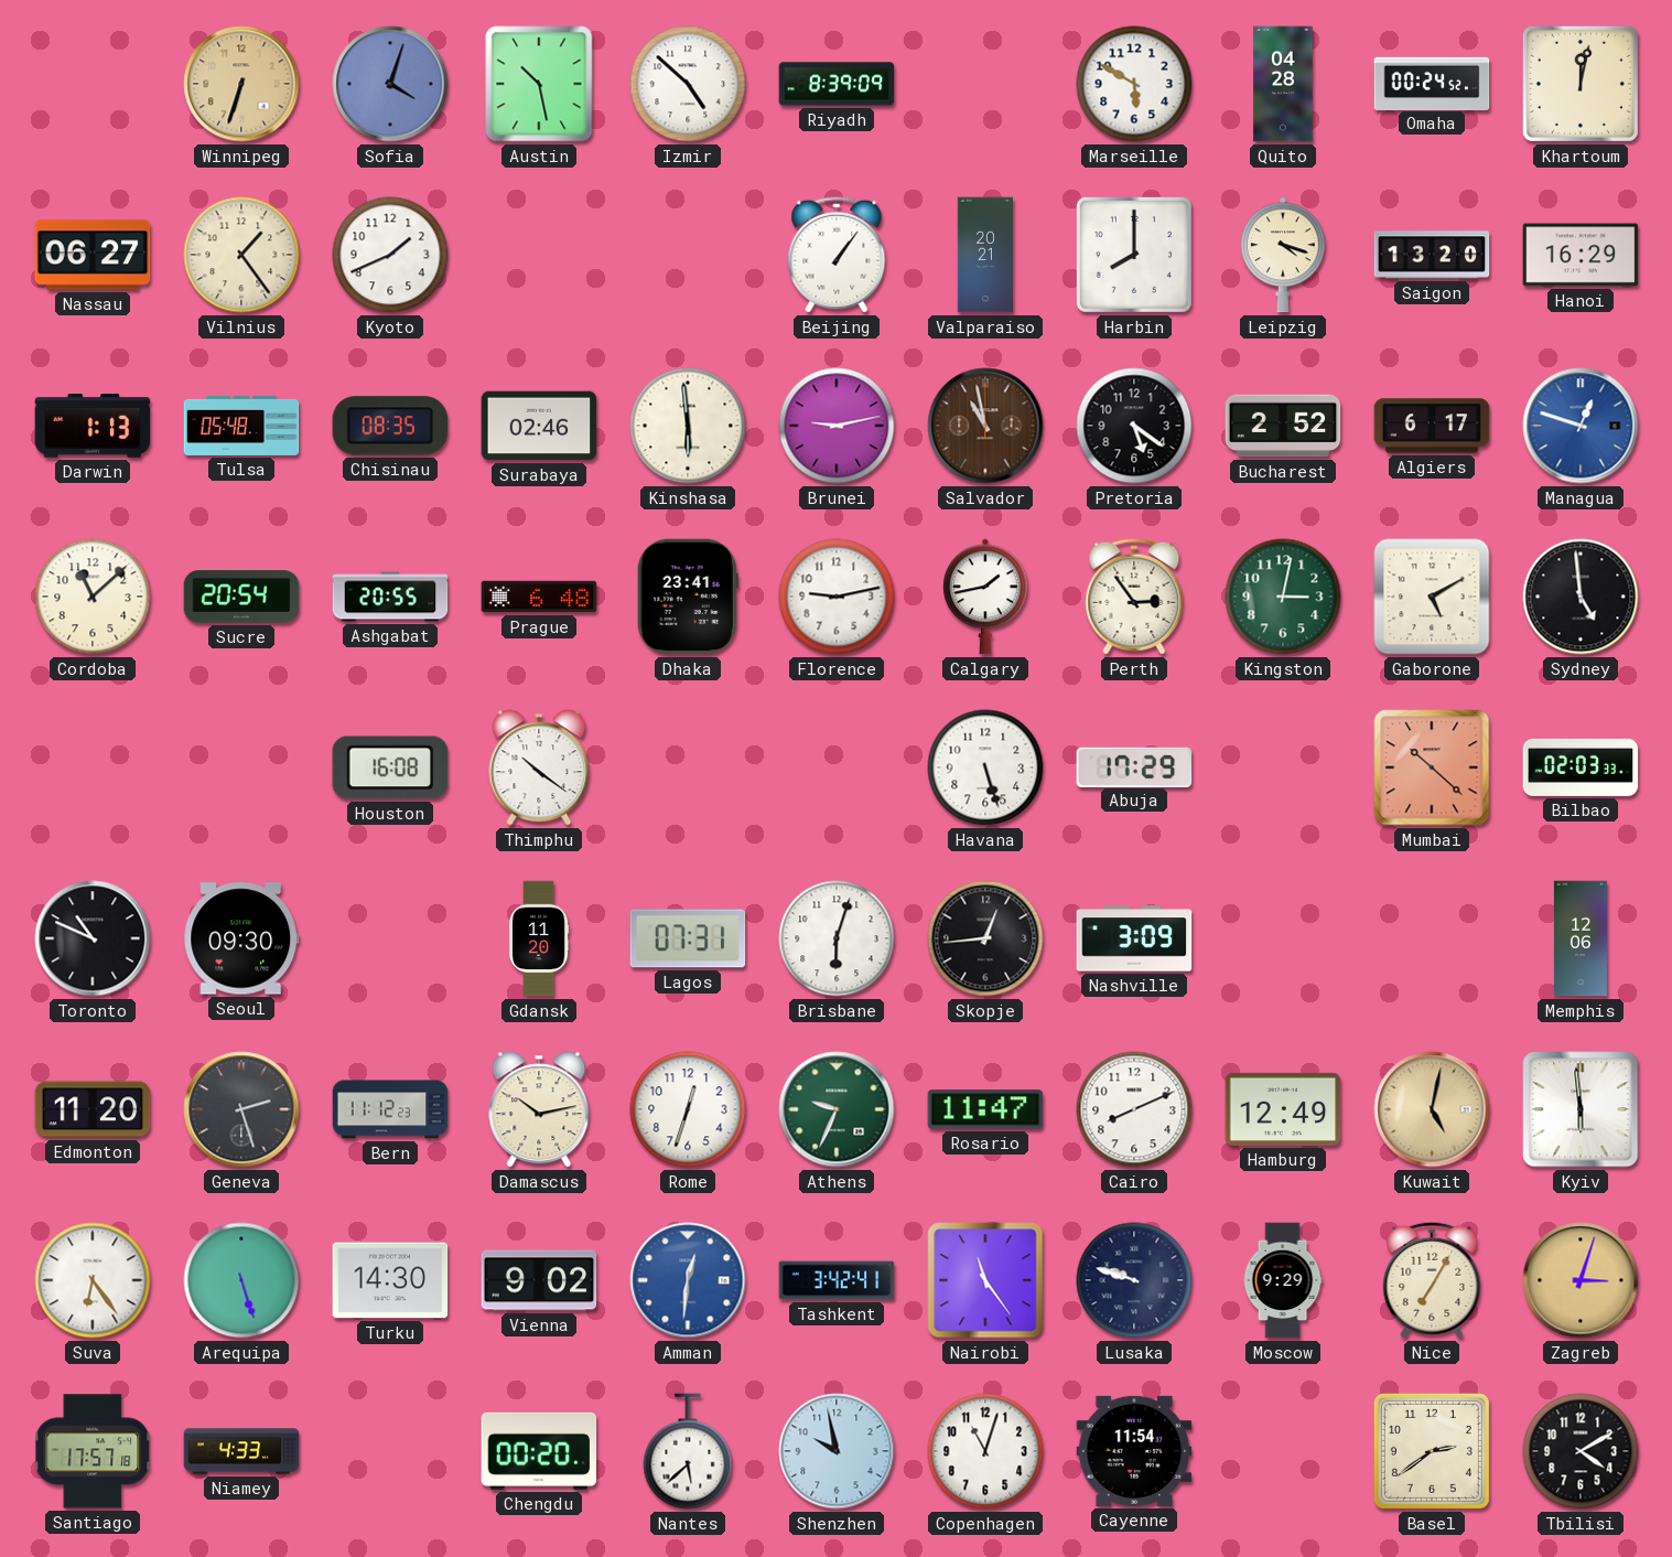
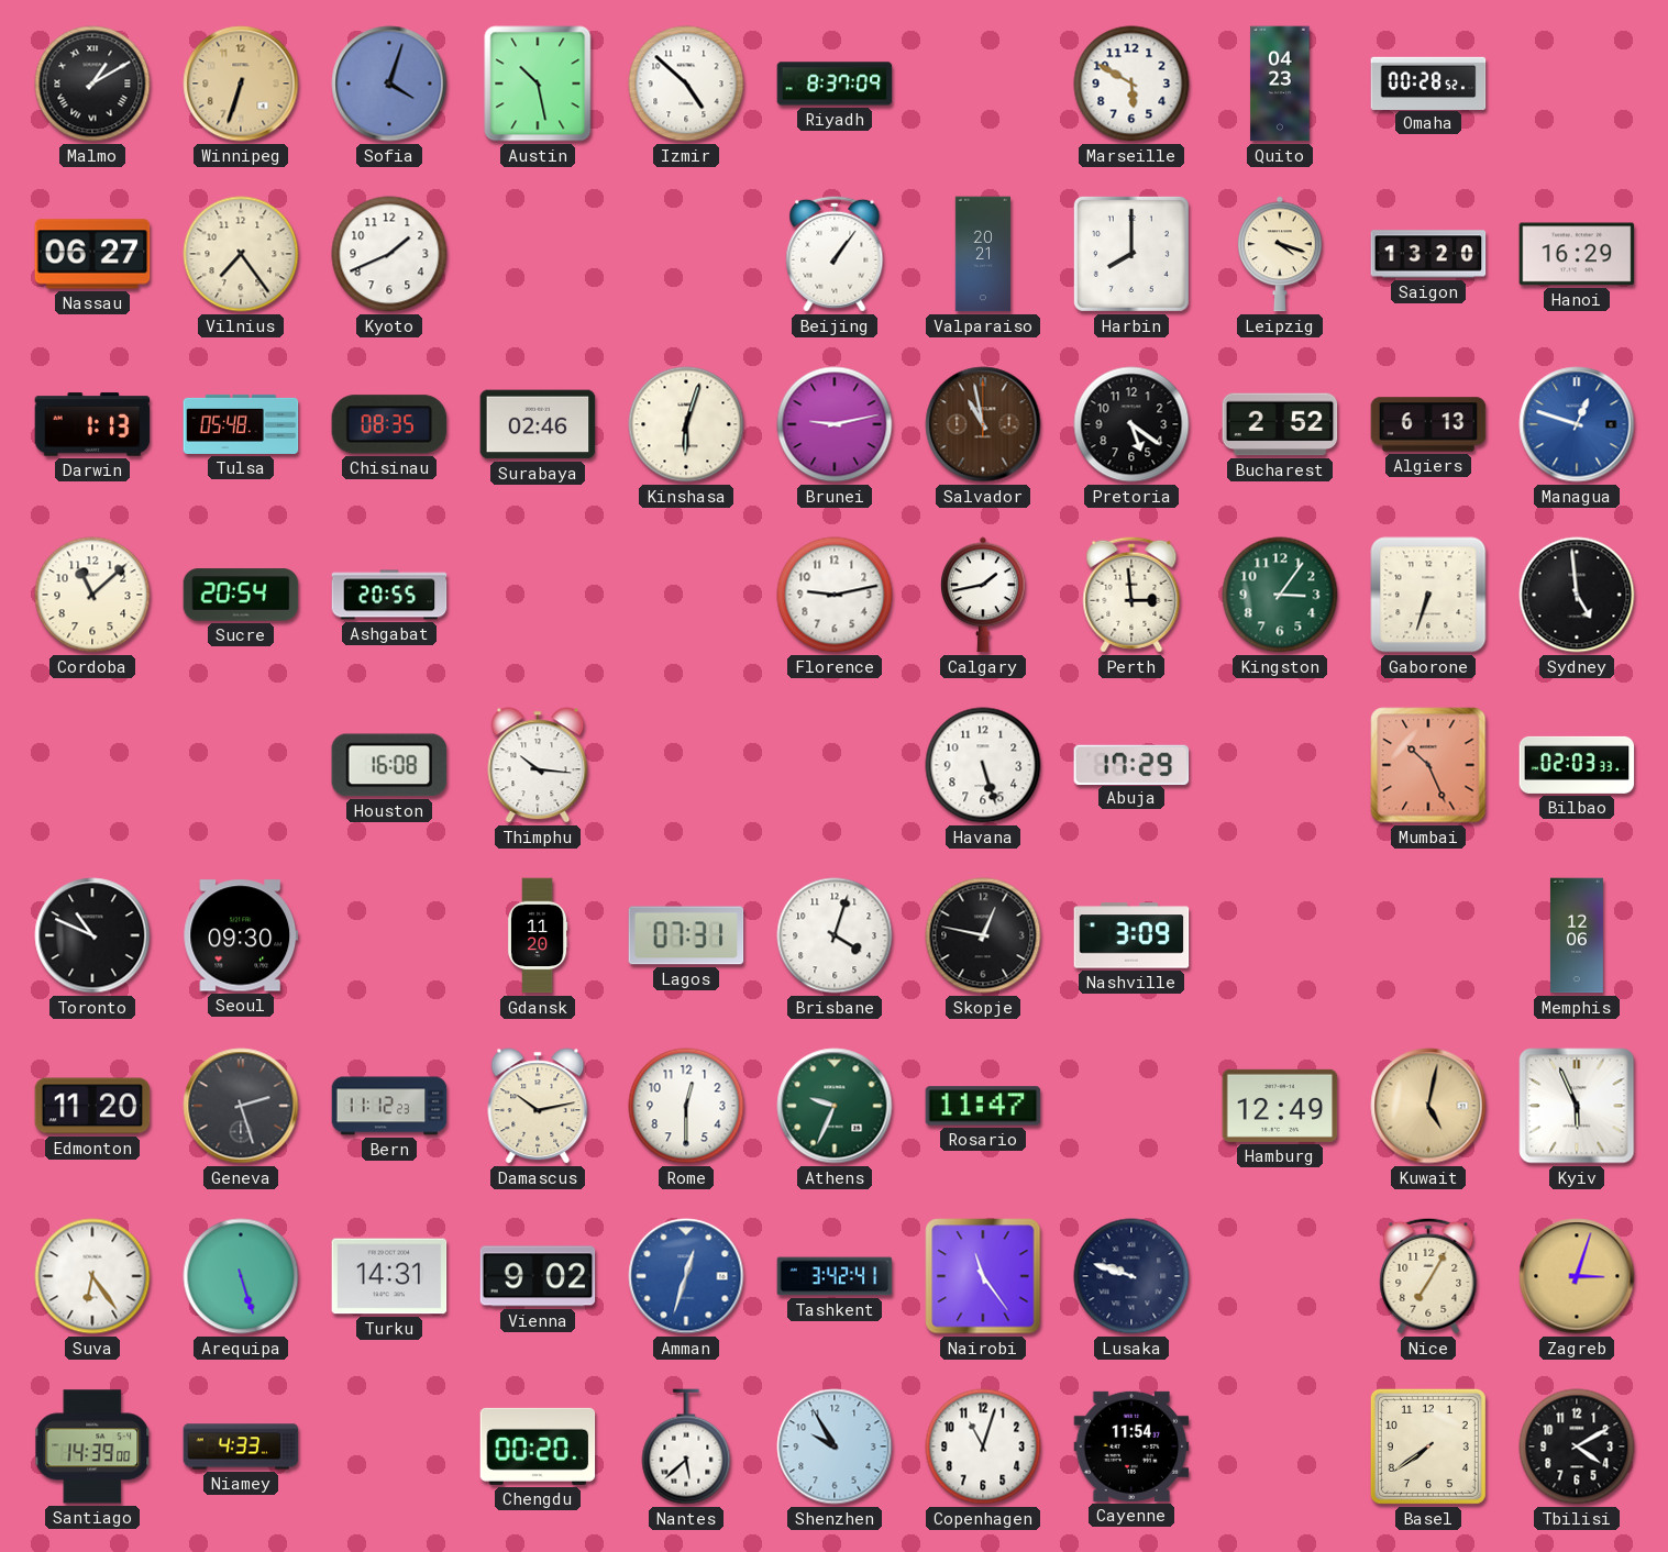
Malmo: none -> 1:10 (92, 84)
Riyadh: 8:39 -> 8:37 (835, 84)
Quito: 04:28 -> 04:23 (1280, 84)
Omaha: 00:24 -> 00:28 (1428, 82)
Khartoum: 12:02 -> none (1581, 84)
Vilnius: 1:24 -> 7:24 (241, 254)
Kinshasa: 5:59 -> 6:03 (686, 424)
Algiers: 6:17 -> 6:13 (1428, 424)
Prague: 6:48 -> none (539, 597)
Dhaka: 23:41 -> none (688, 597)
Perth: 2:54 -> 2:59 (1131, 595)
Kingston: 3:02 -> 3:06 (1280, 595)
Gaborone: 5:10 -> 6:33 (1428, 595)
Thimphu: 10:21 -> 10:16 (538, 765)
Mumbai: 10:22 -> 10:26 (1428, 765)
Brisbane: 6:03 -> 4:03 (835, 935)
Skopje: 12:44 -> 12:47 (983, 935)
Rome: 12:33 -> 12:30 (686, 1106)
Cairo: 8:11 -> none (1134, 1109)
Kyiv: 5:59 -> 5:56 (1577, 1106)
Turku: 14:30 -> 14:31 (389, 1276)
Amman: 12:31 -> 12:33 (686, 1276)
Moscow: 9:29 -> none (1283, 1280)
Santiago: 17:57 -> 14:39 (92, 1446)
Shenzhen: 9:58 -> 9:55 (835, 1446)
Basel: 2:39 -> 7:39 (1428, 1446)
